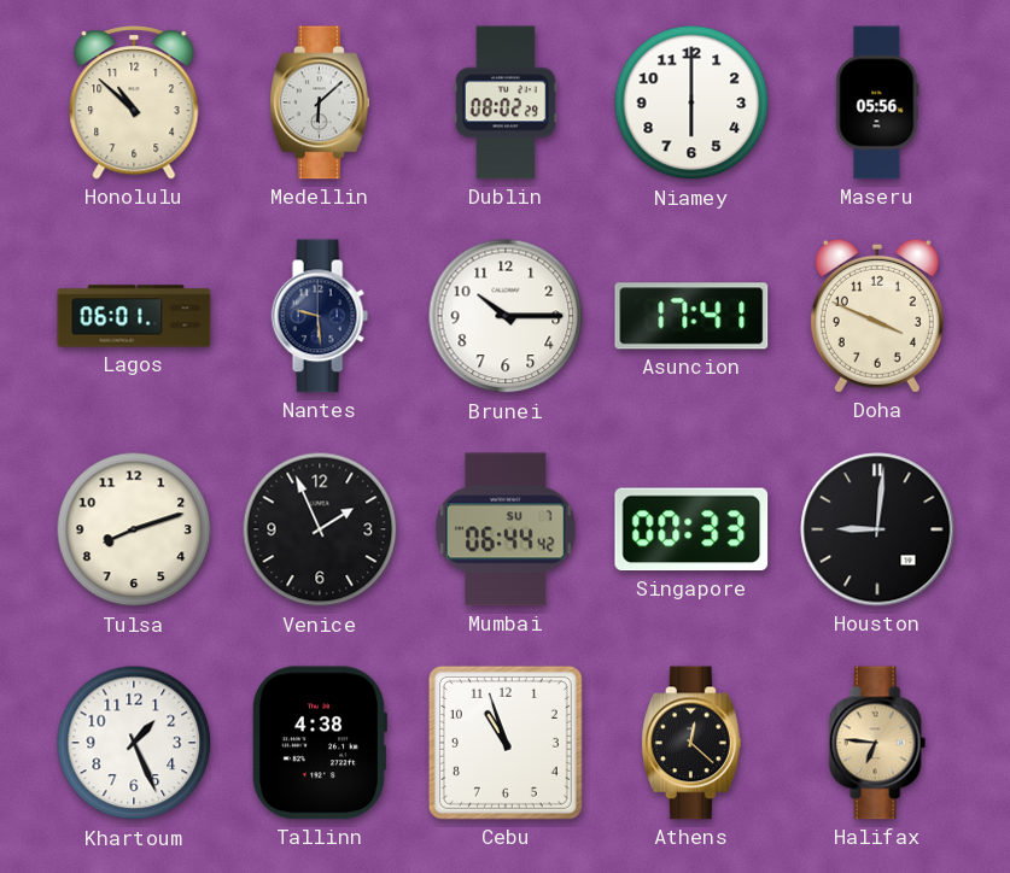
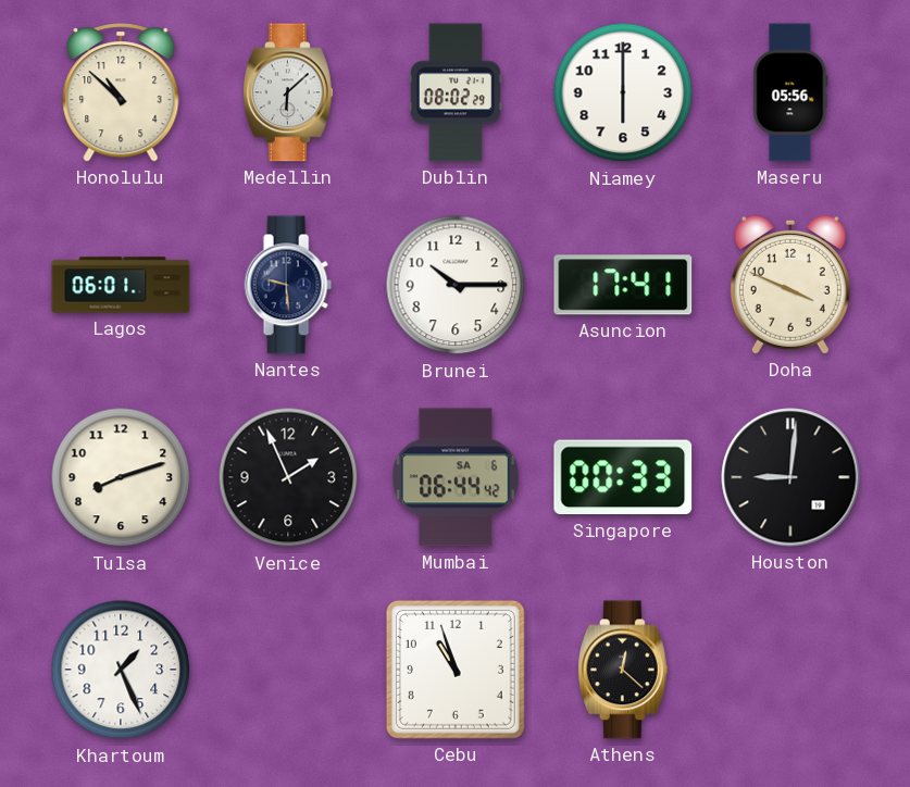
Mumbai date: SU 7 -> SA 6 (457, 477)
Tallinn: 4:38 -> none (319, 743)
Halifax: 6:46 -> none (877, 743)
